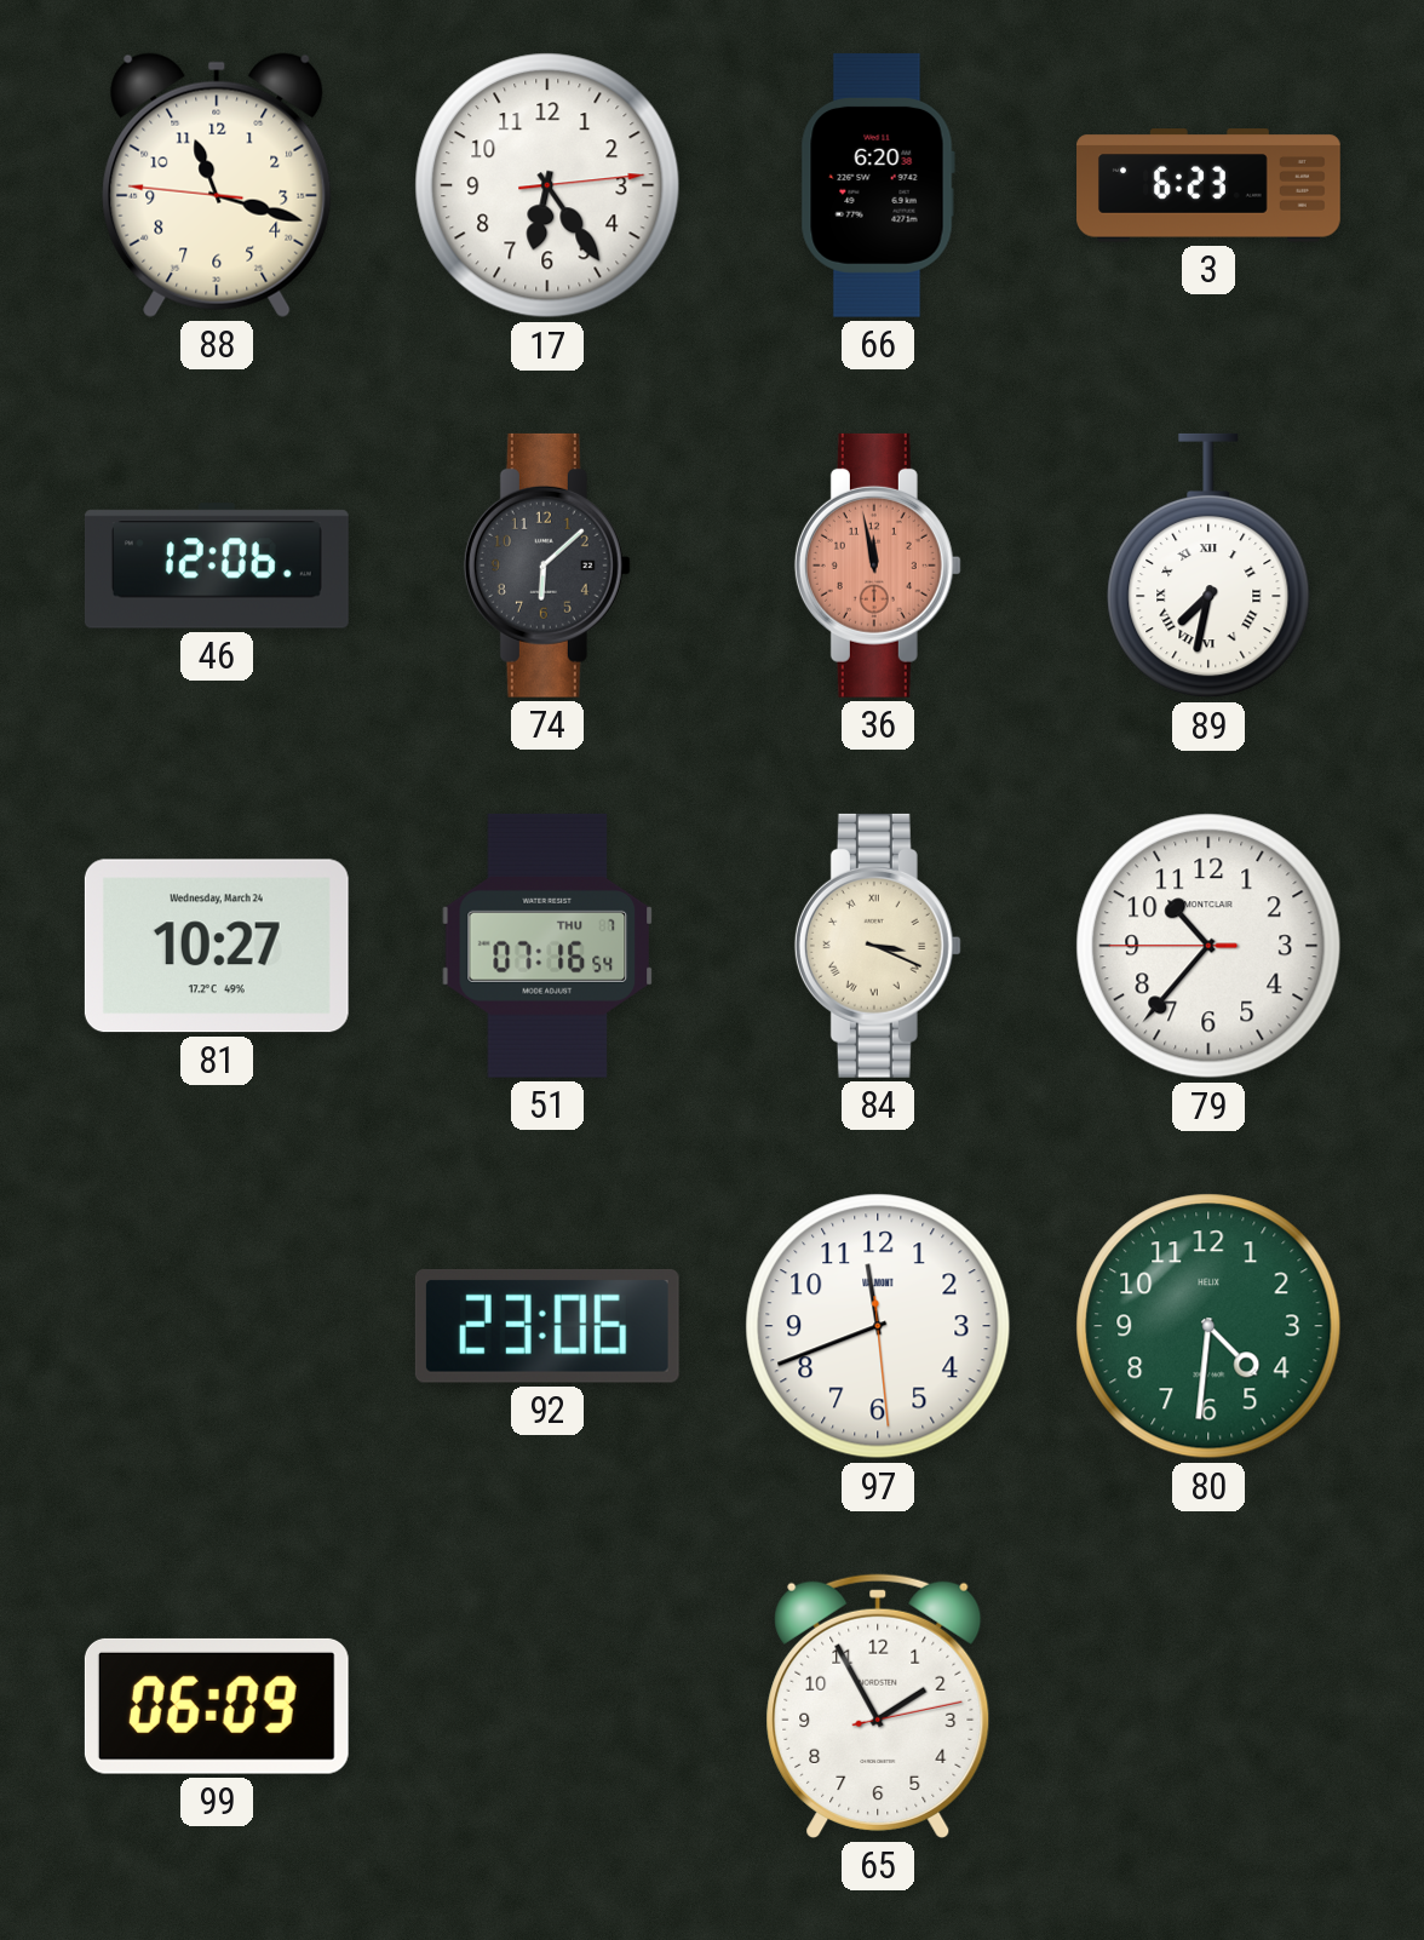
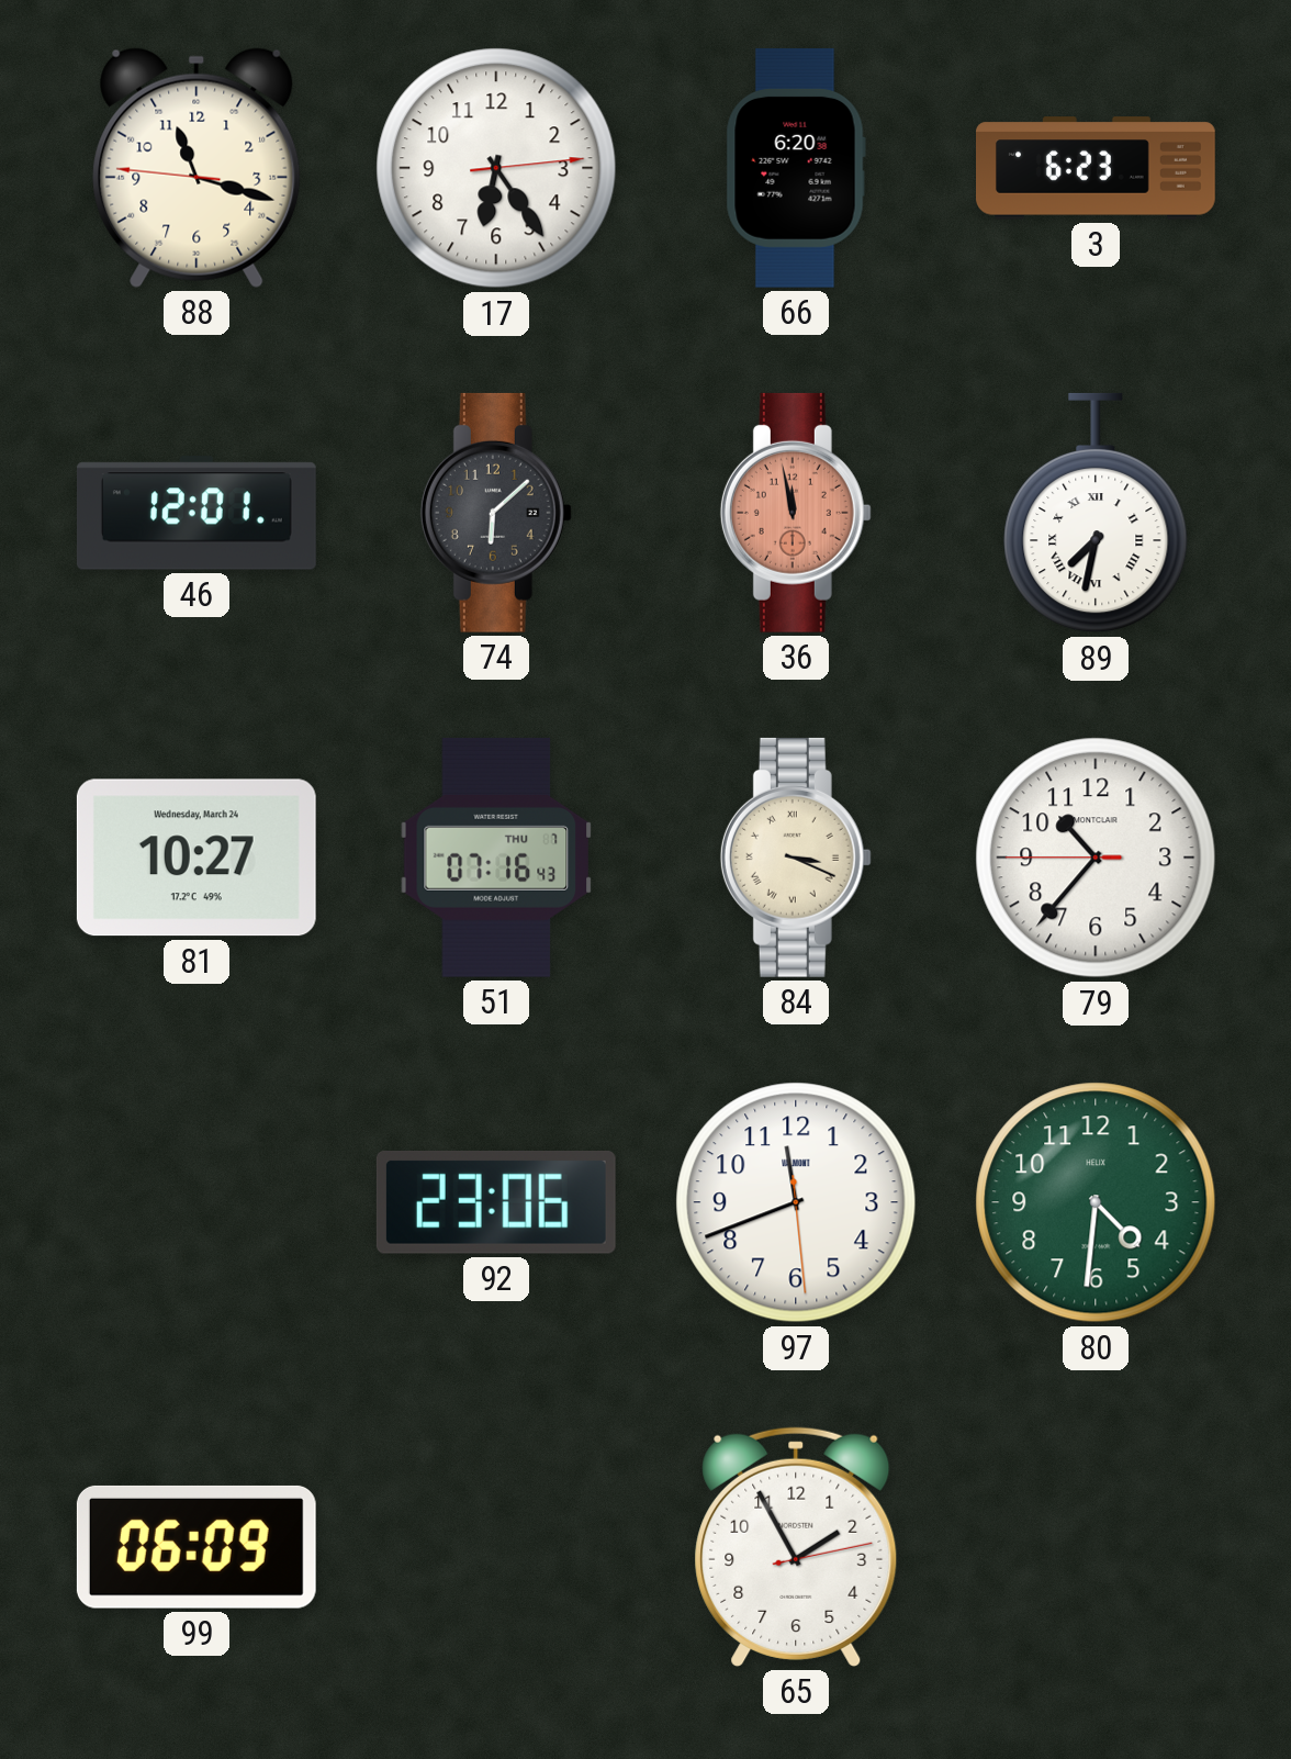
46: 12:06 -> 12:01 (197, 513)
51: 07:16:54 -> 07:16:43 (496, 858)
